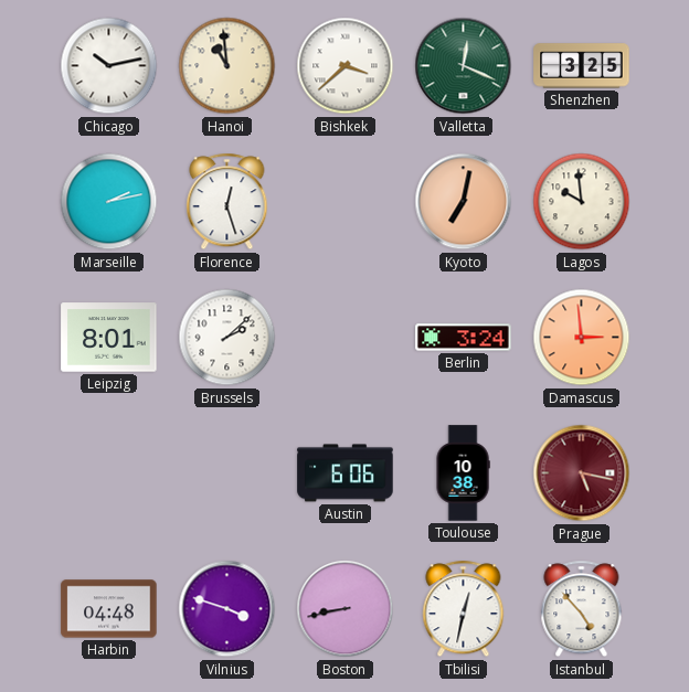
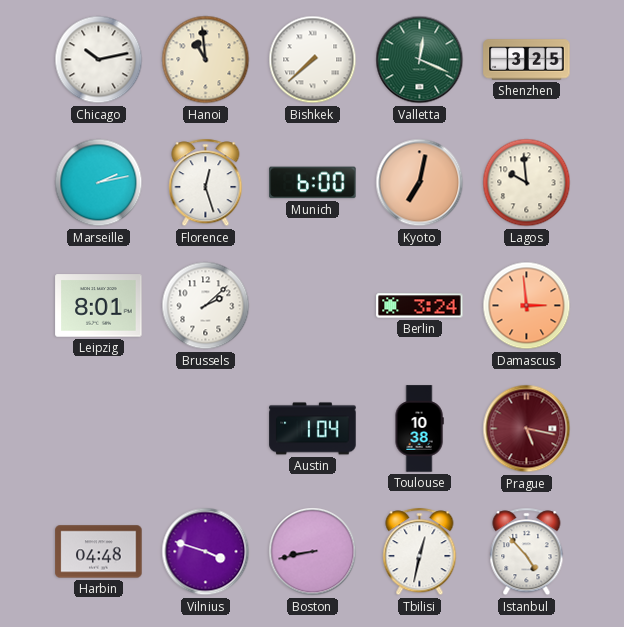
Bishkek: 3:38 -> 7:38 (313, 60)
Munich: none -> 6:00 (313, 183)
Austin: 6:06 -> 1:04 (313, 429)
